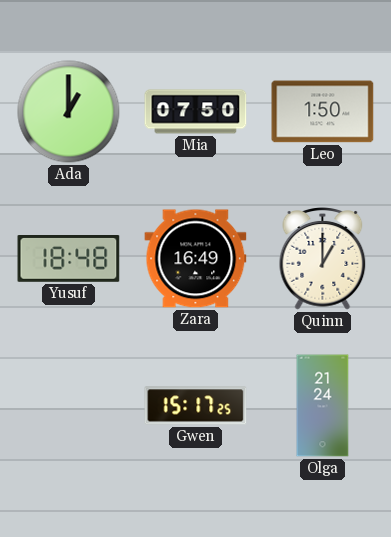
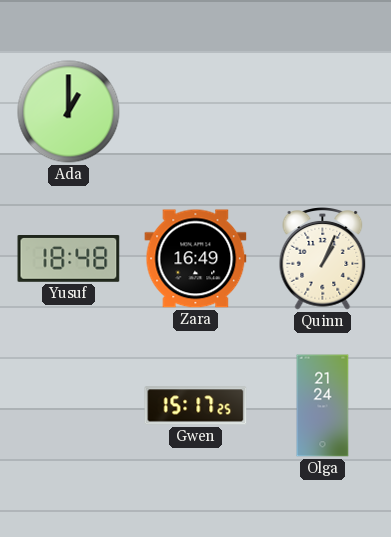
Mia: 07:50 -> none (196, 112)
Leo: 1:50 -> none (323, 112)
Quinn: 1:00 -> 1:04 (323, 259)
